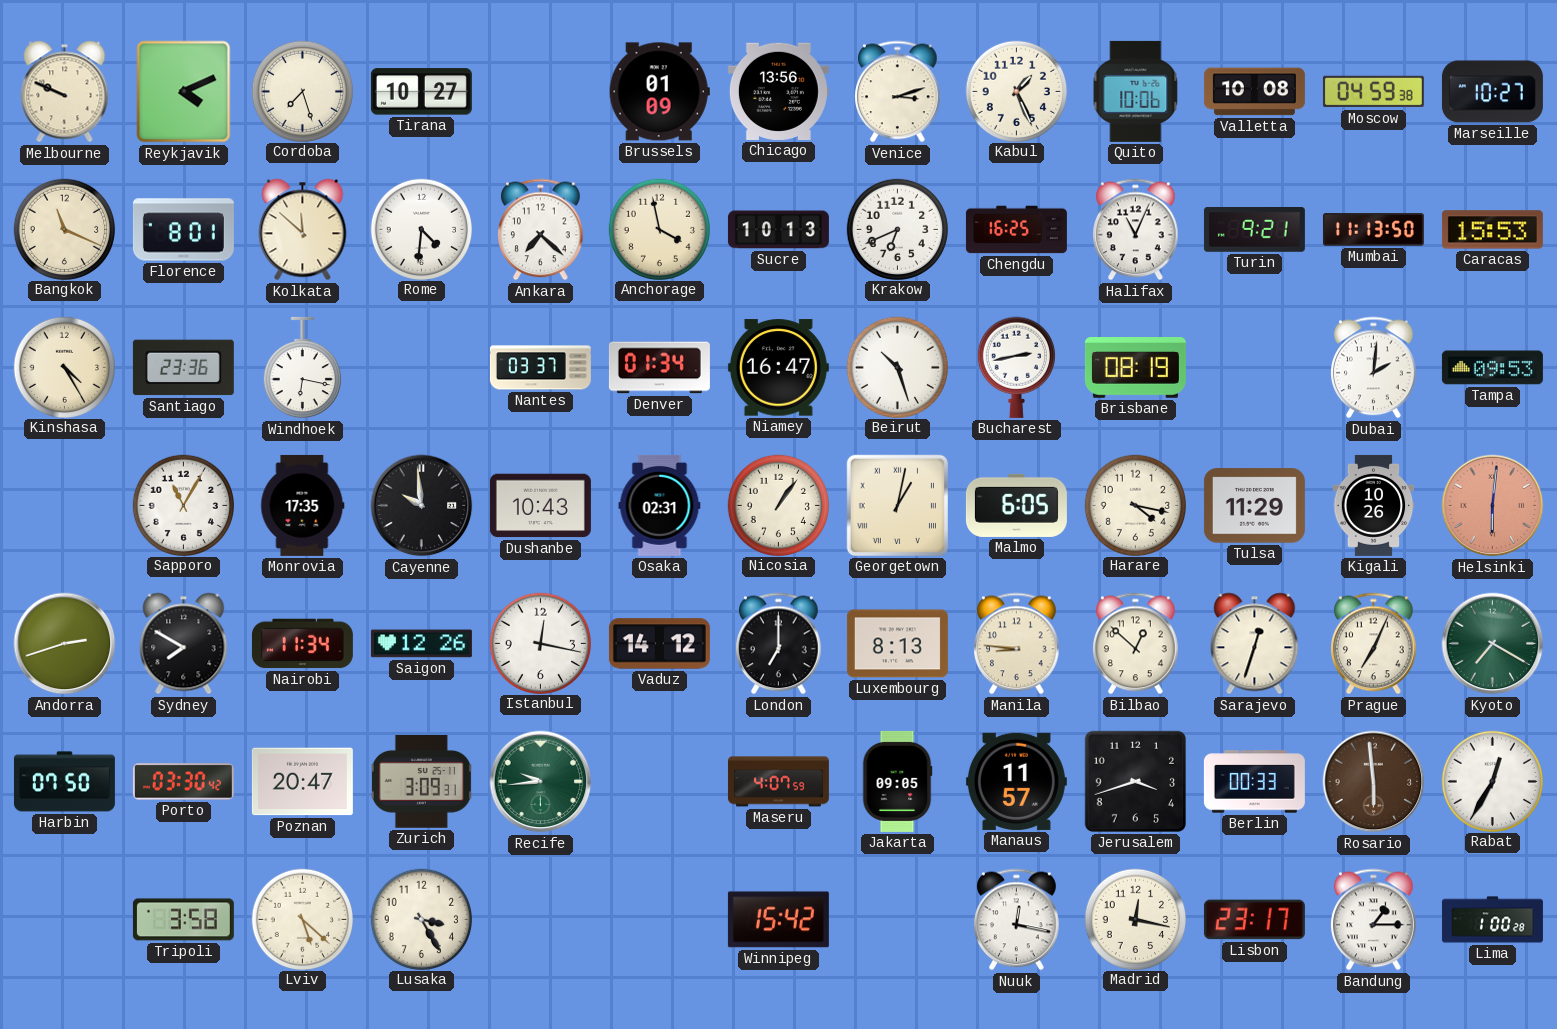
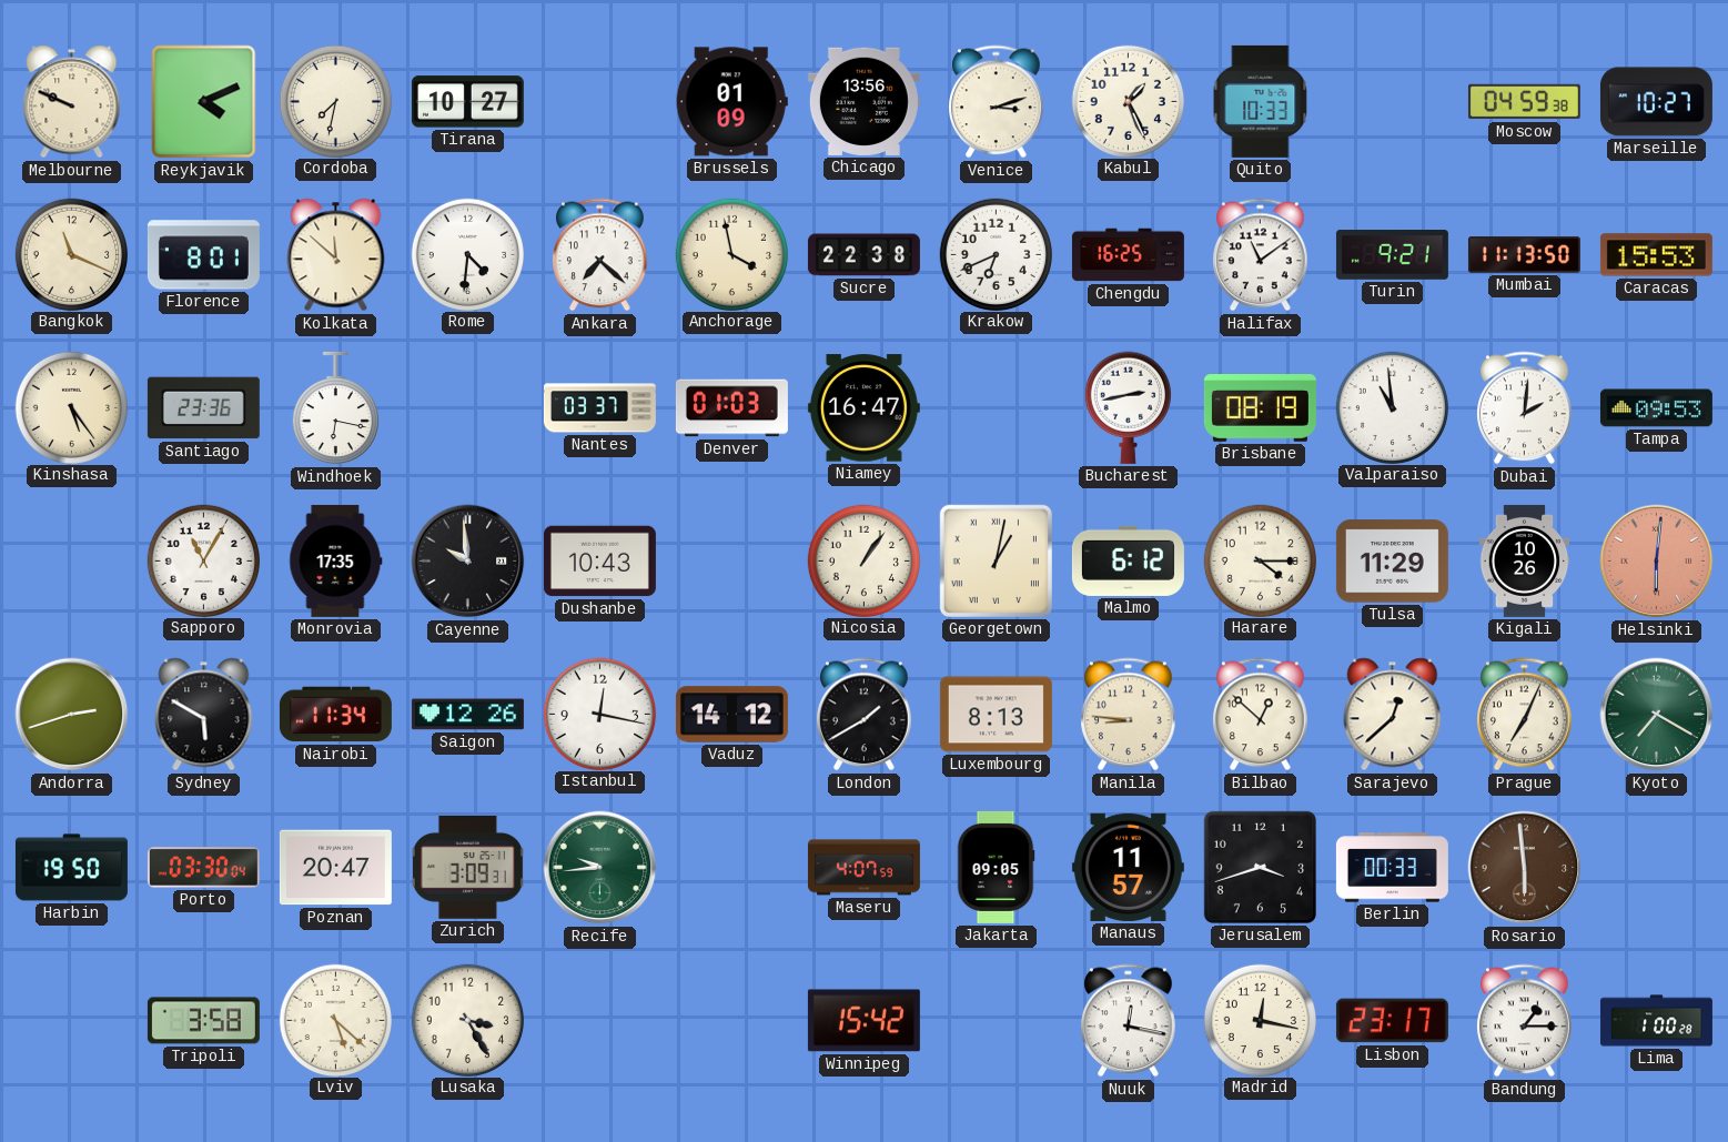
Cordoba: 7:27 -> 7:32 (335, 101)
Quito: 10:06 -> 10:33 (1261, 101)
Valletta: 10:08 -> none (1254, 92)
Sucre: 10:13 -> 22:38 (863, 255)
Halifax: 11:04 -> 11:09 (1261, 255)
Kinshasa: 4:25 -> 5:24 (71, 407)
Denver: 01:34 -> 01:03 (731, 408)
Beirut: 10:27 -> none (897, 367)
Valparaiso: none -> 10:59 (1392, 407)
Osaka: 02:31 -> none (660, 505)
Malmo: 6:05 -> 6:12 (1128, 560)
Harare: 4:17 -> 4:15 (1260, 560)
Sydney: 7:50 -> 5:50 (204, 715)
London: 7:00 -> 1:40 (865, 715)
Sarajevo: 12:33 -> 12:38 (1393, 715)
Harbin: 07:50 -> 19:50 (71, 868)
Porto: 03:30:42 -> 03:30:04 (203, 868)
Rabat: 12:35 -> none (1492, 781)
